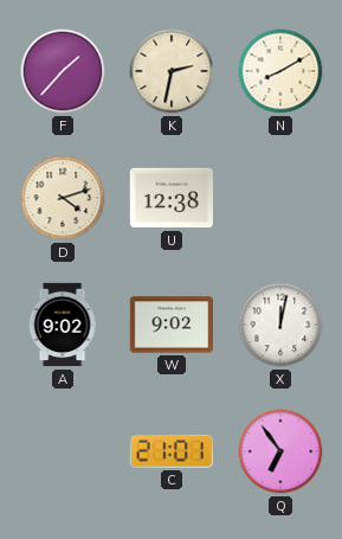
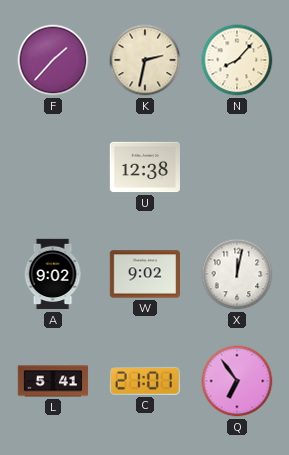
N: 8:10 -> 8:07 (237, 60)
D: 4:12 -> none (63, 198)
L: none -> 5:41 (53, 381)
